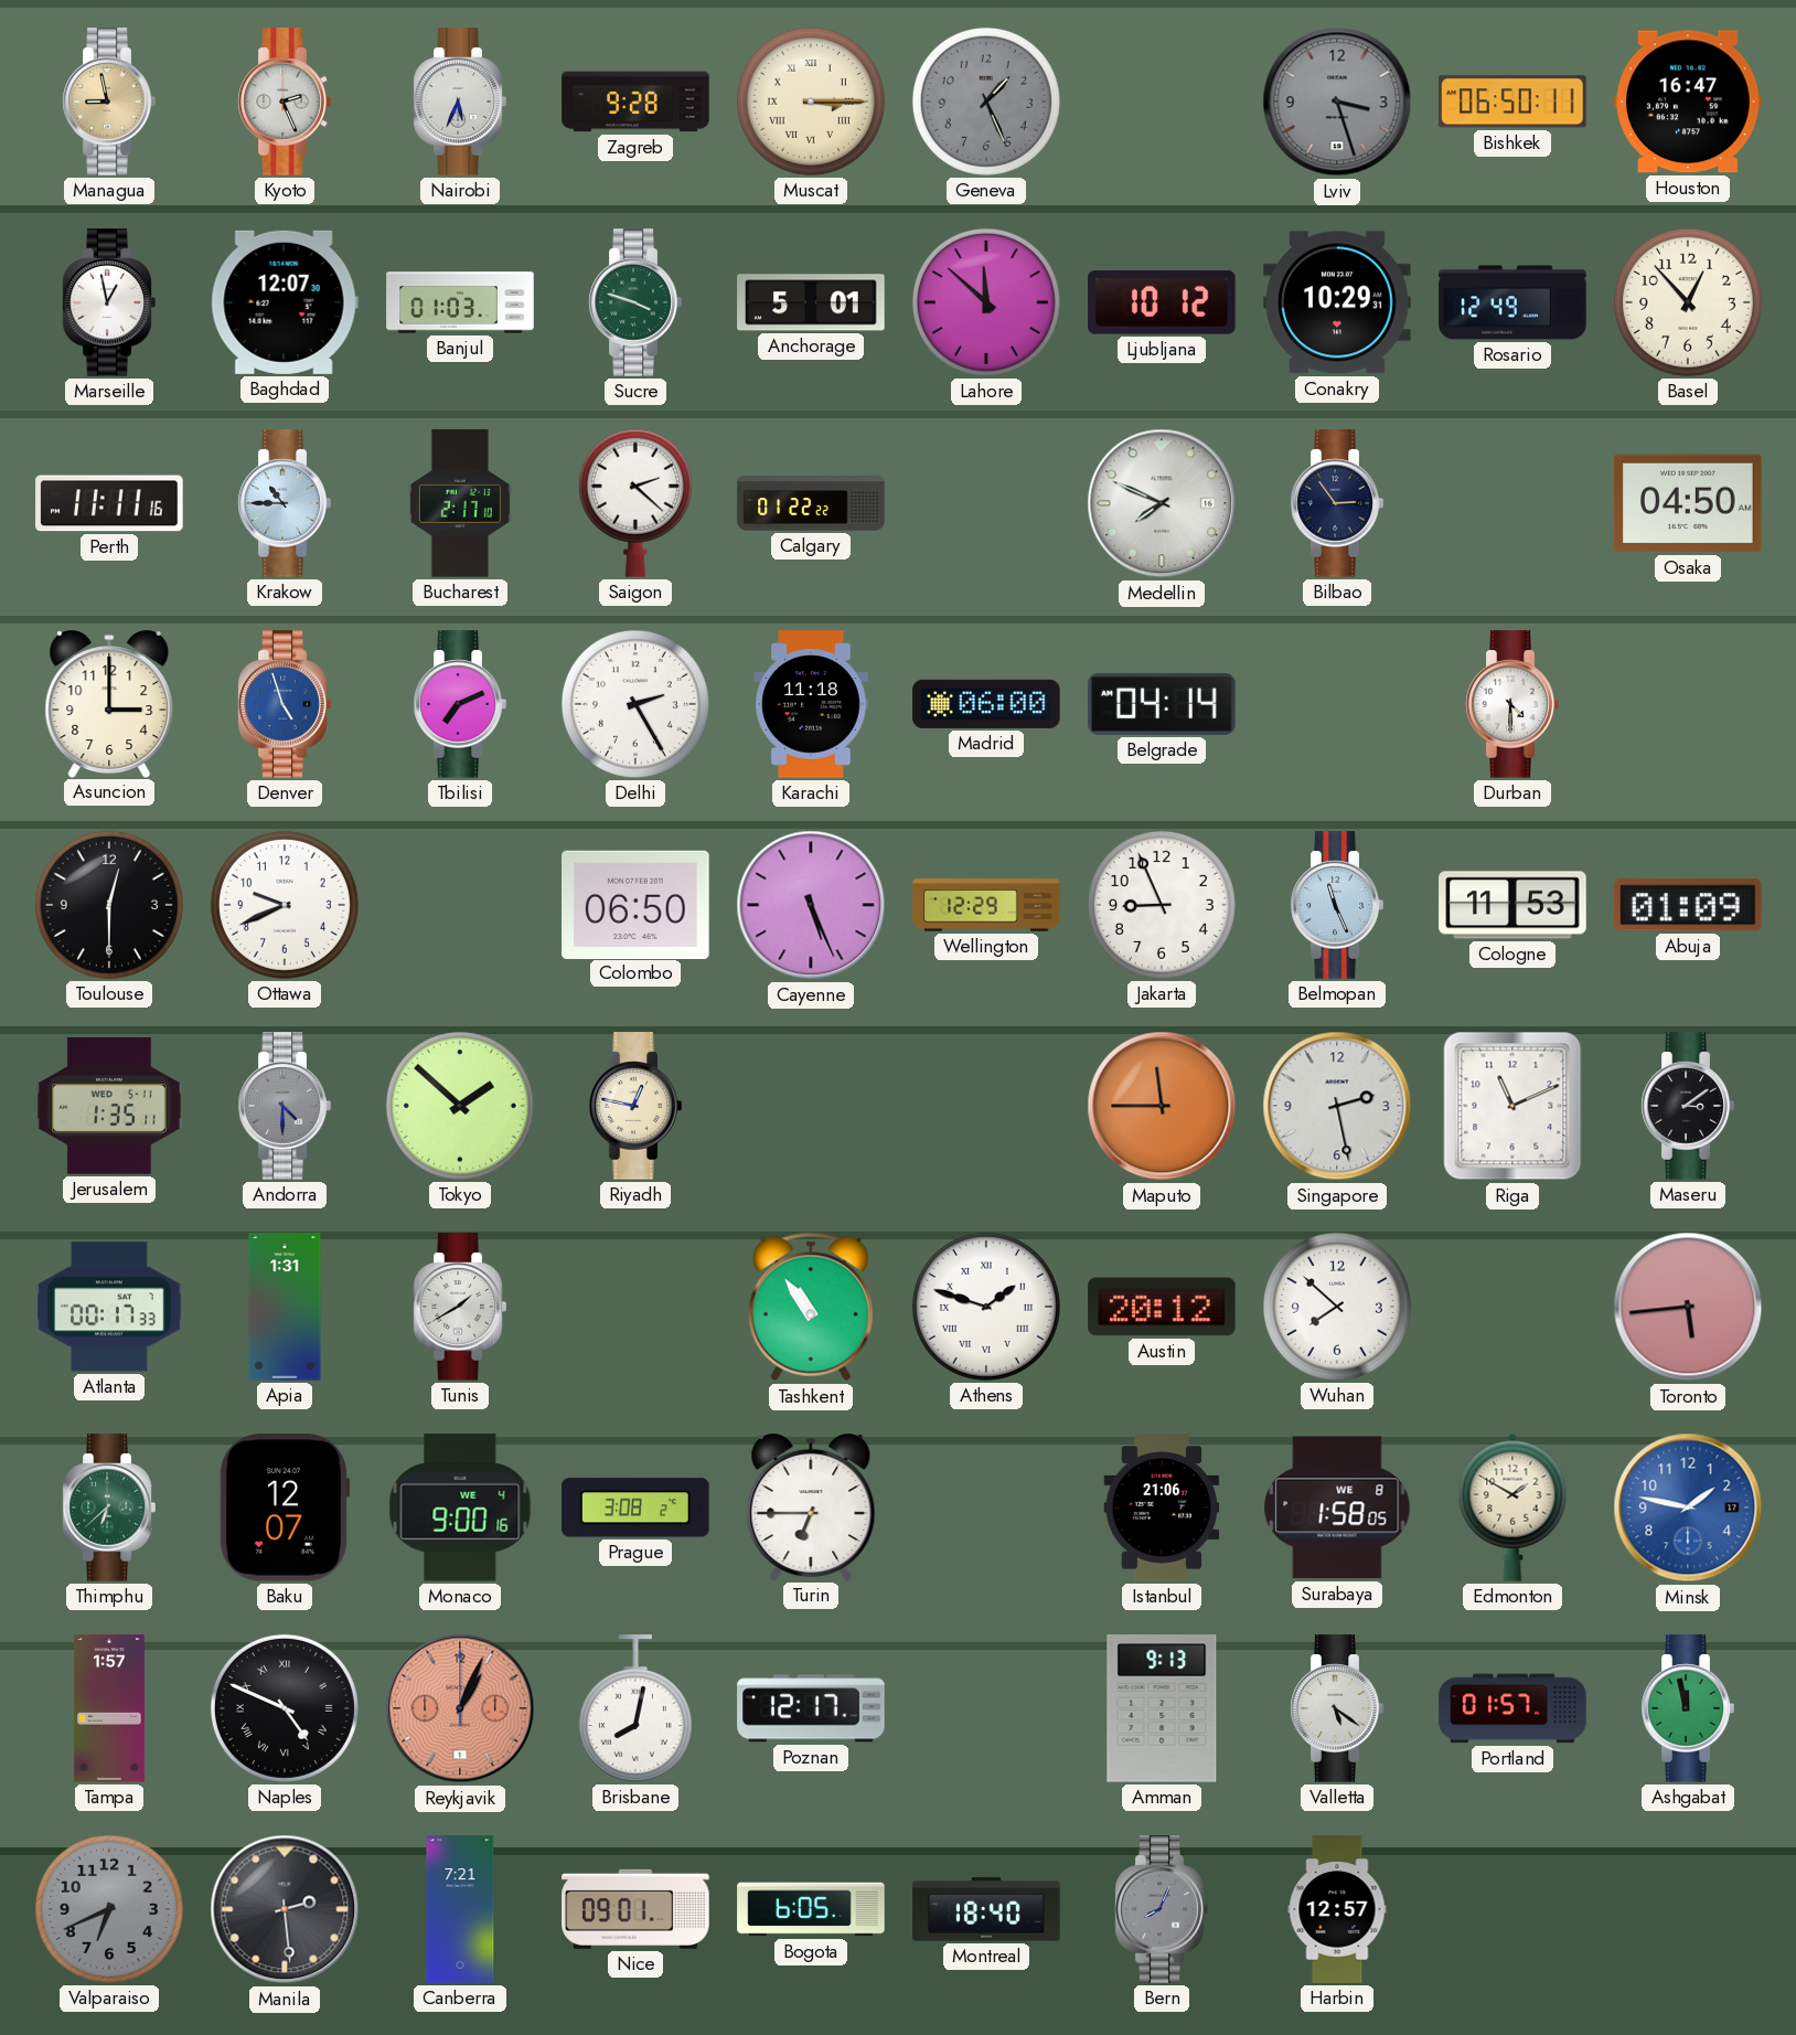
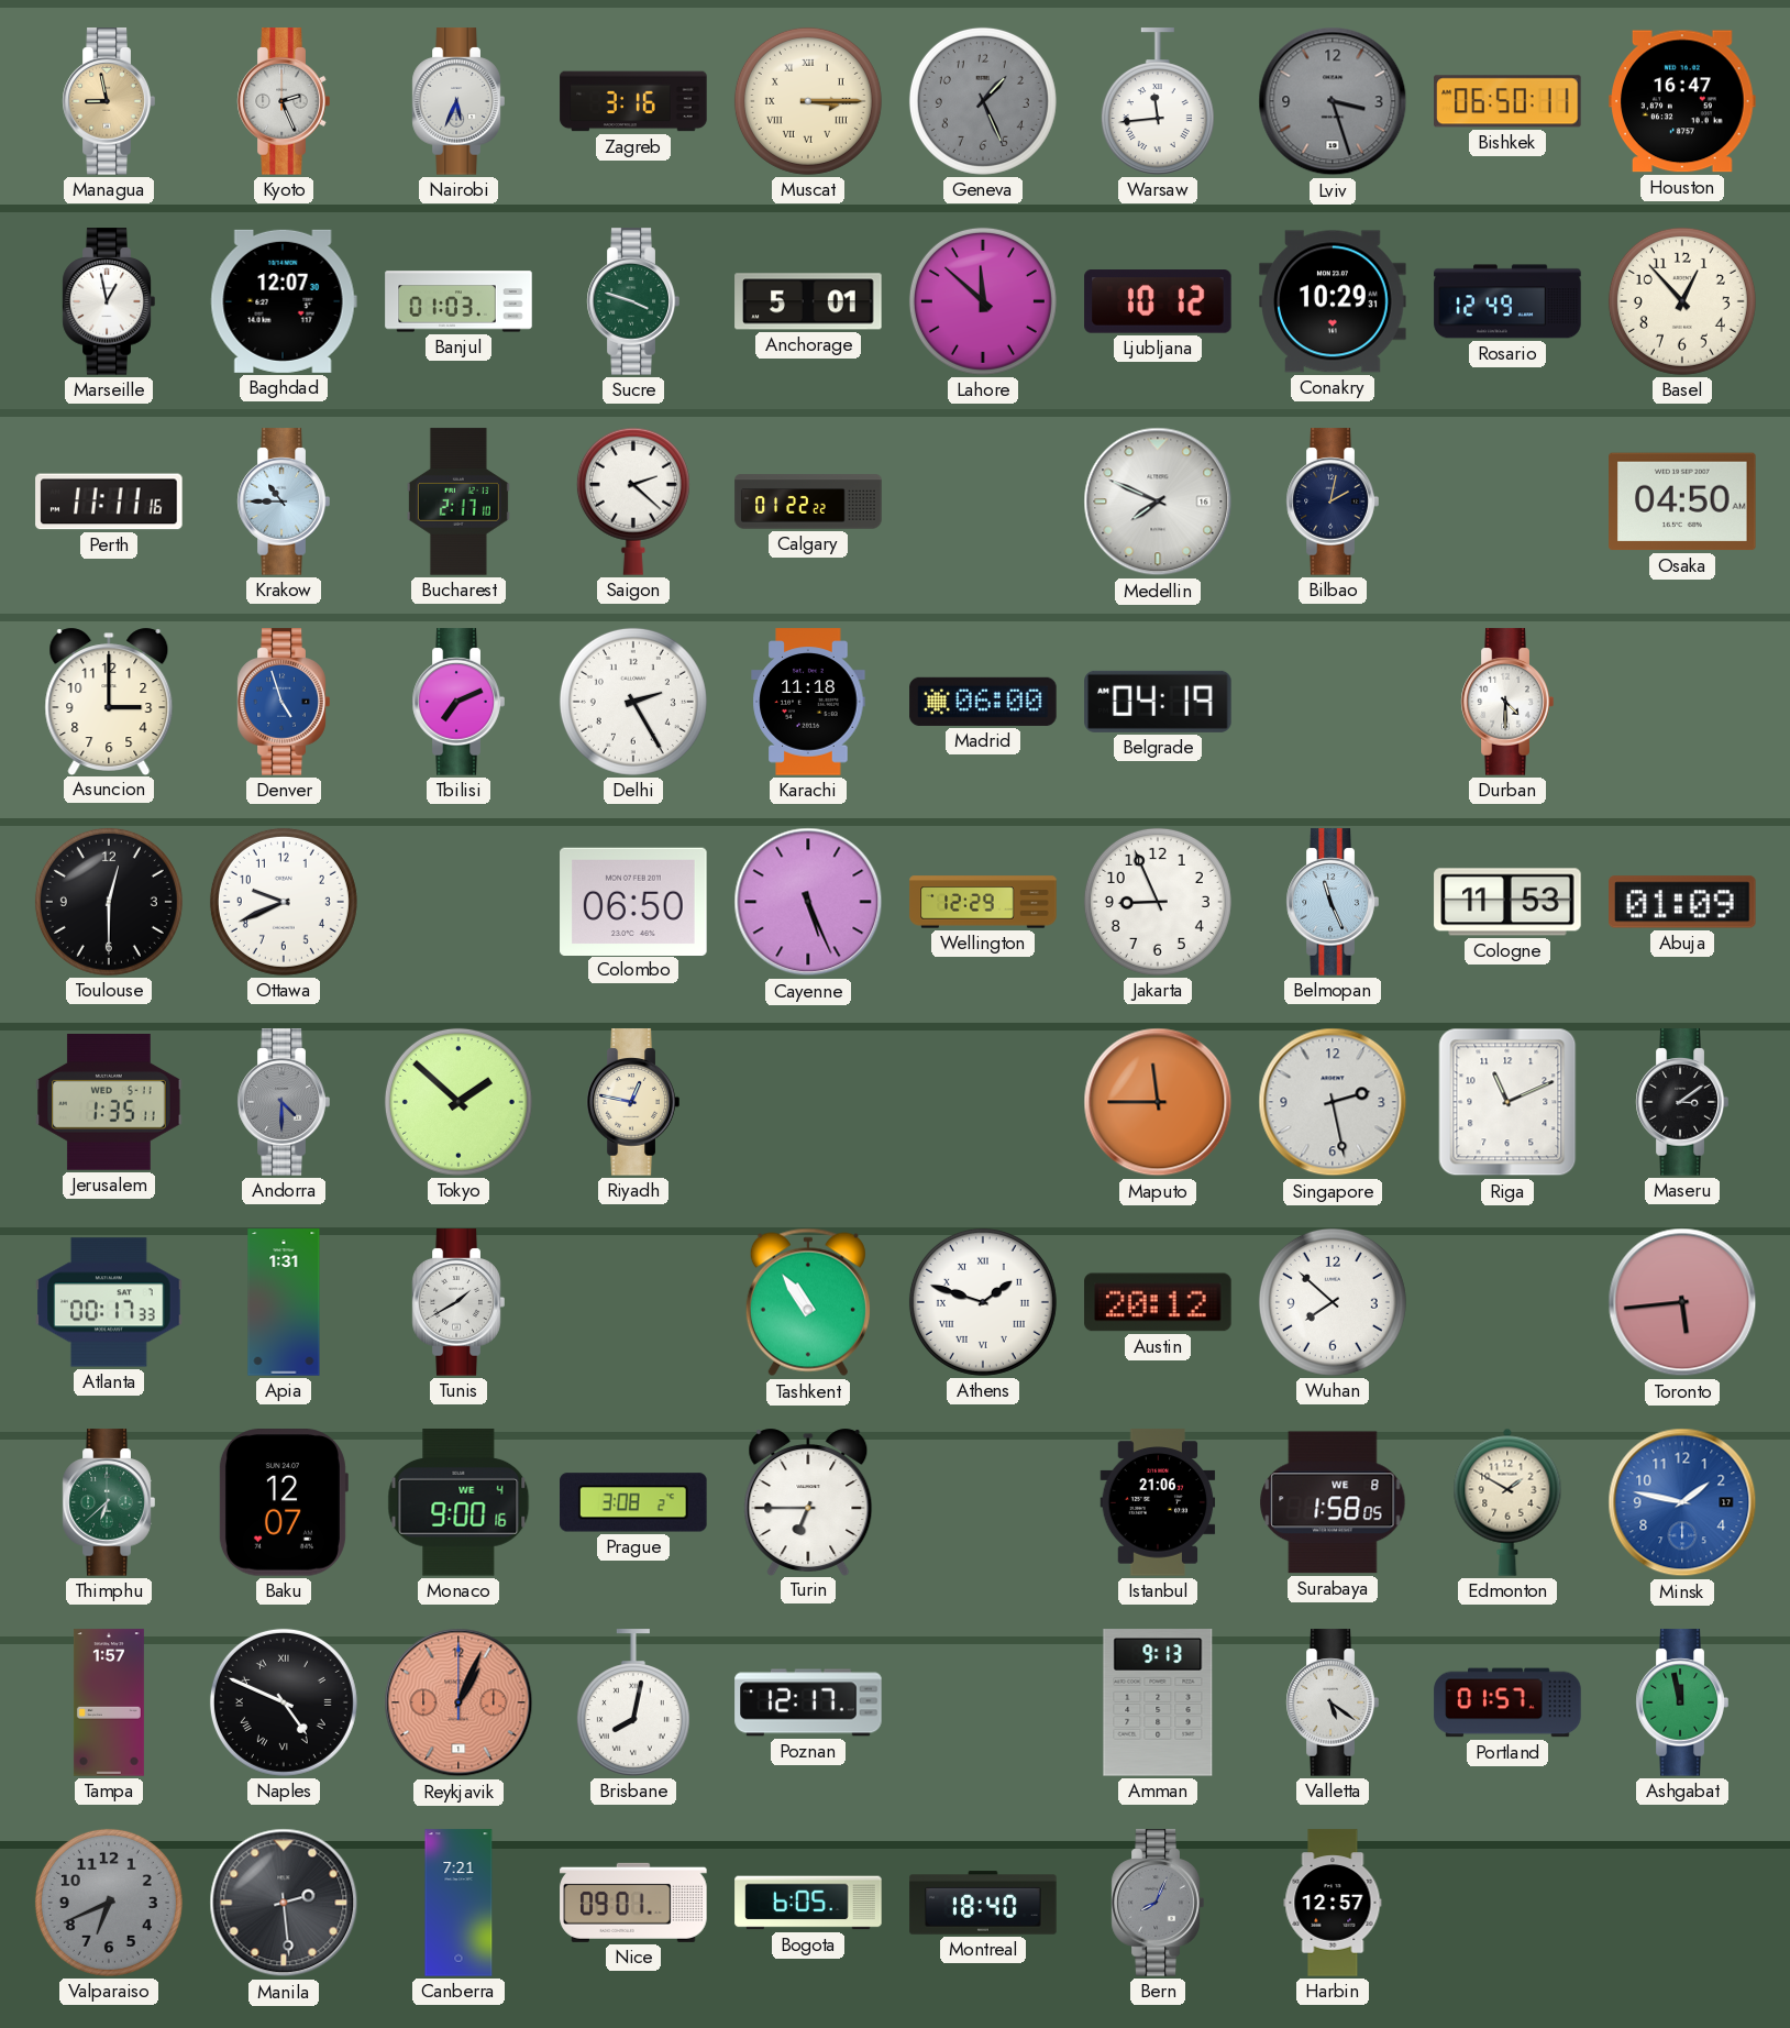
Zagreb: 9:28 -> 3:16 (633, 101)
Warsaw: none -> 11:44 (1158, 101)
Bilbao: 2:54 -> 2:02 (1333, 502)
Belgrade: 04:14 -> 04:19 (1158, 702)
